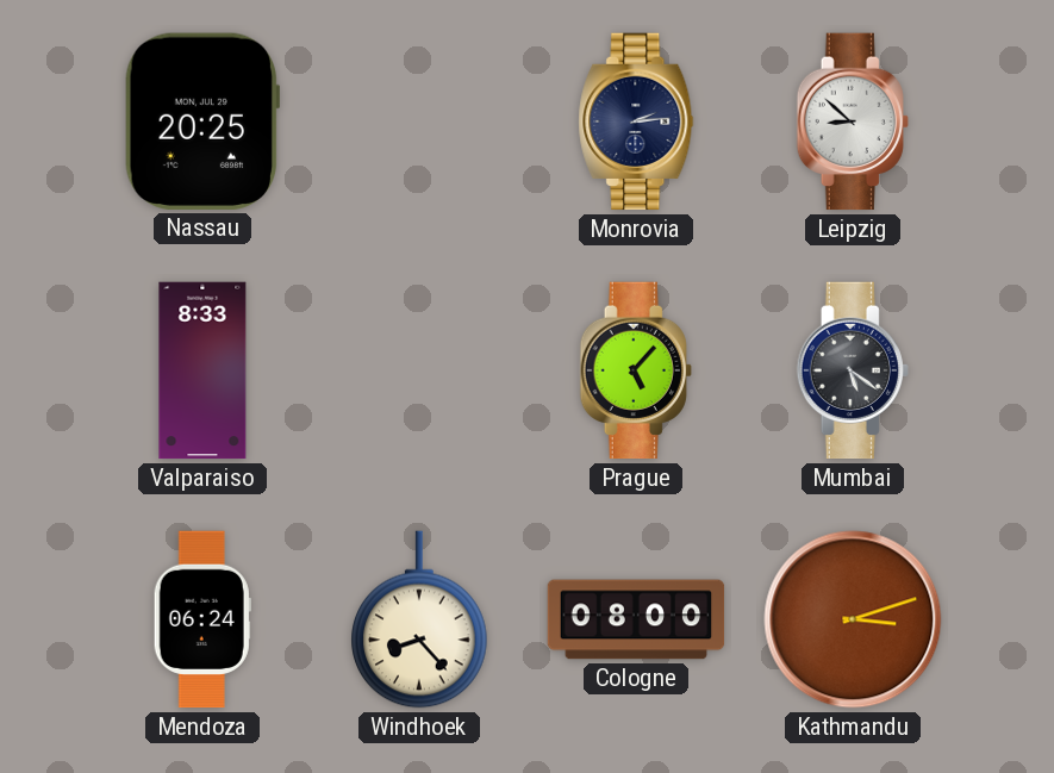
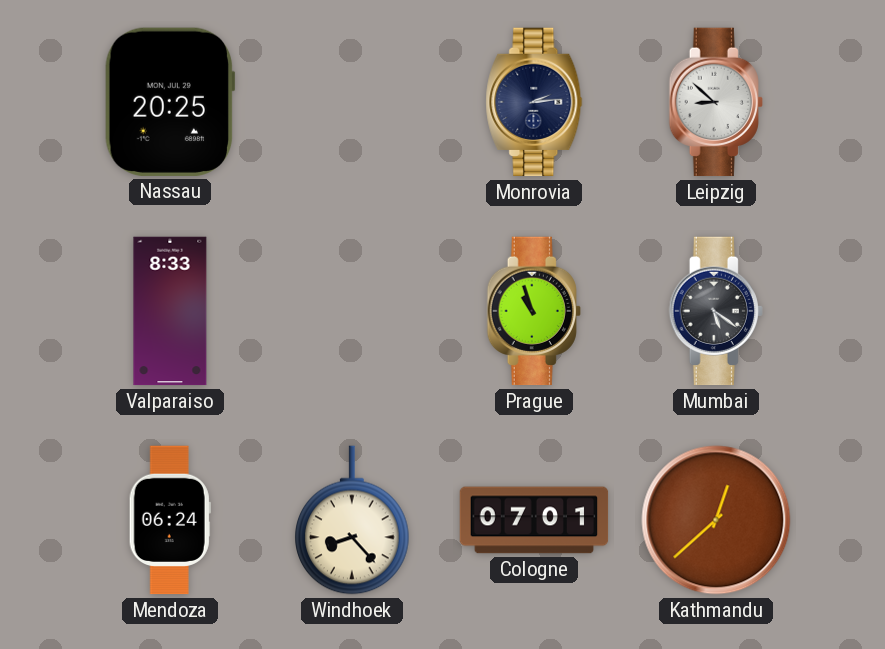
Prague: 5:07 -> 10:57 (534, 311)
Cologne: 08:00 -> 07:01 (534, 520)
Kathmandu: 3:12 -> 12:38 (716, 520)
